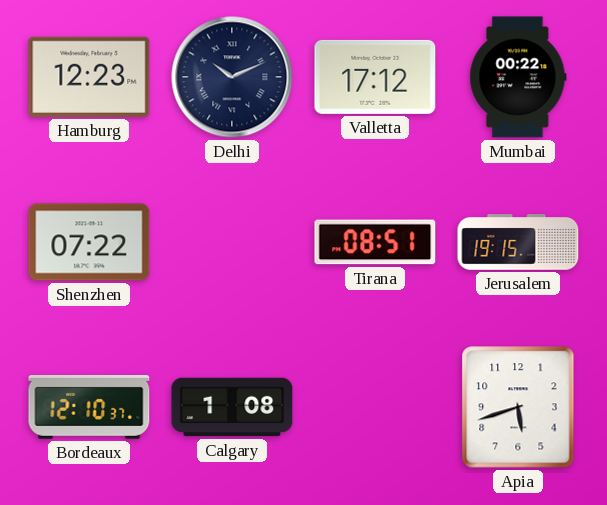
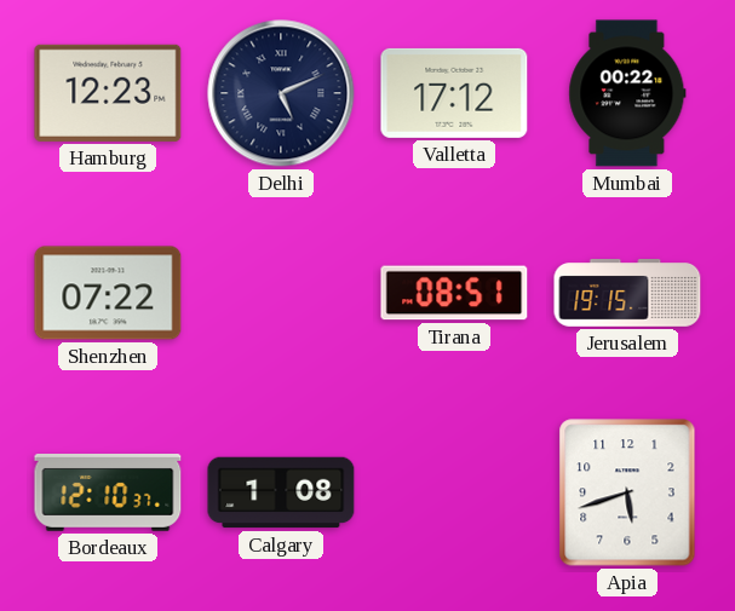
Delhi: 10:11 -> 5:11 (281, 93)
